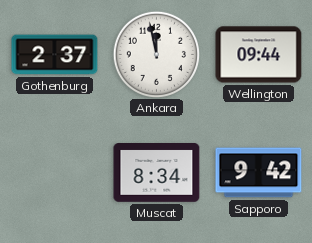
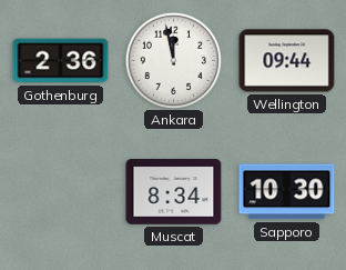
Gothenburg: 2:37 -> 2:36 (61, 61)
Sapporo: 9:42 -> 10:30 (287, 192)
